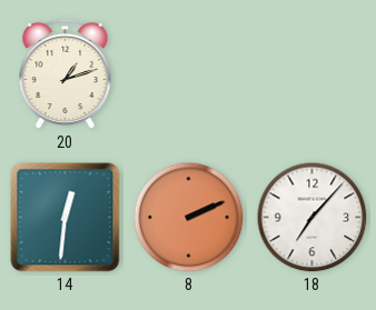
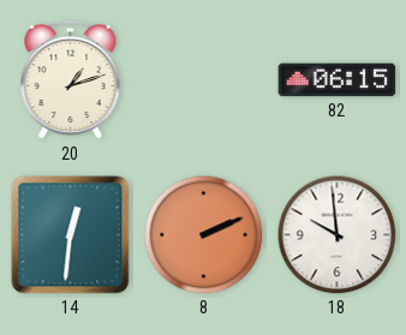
82: none -> 06:15 (338, 80)
18: 7:07 -> 9:59 (338, 235)
